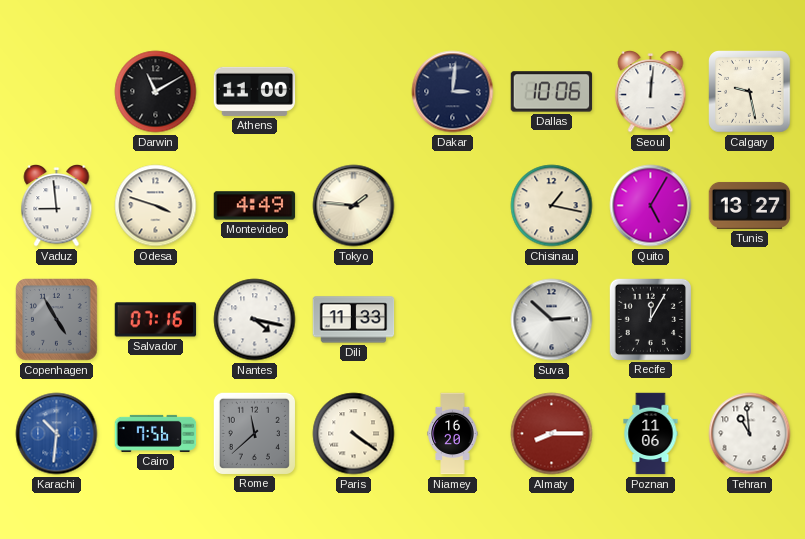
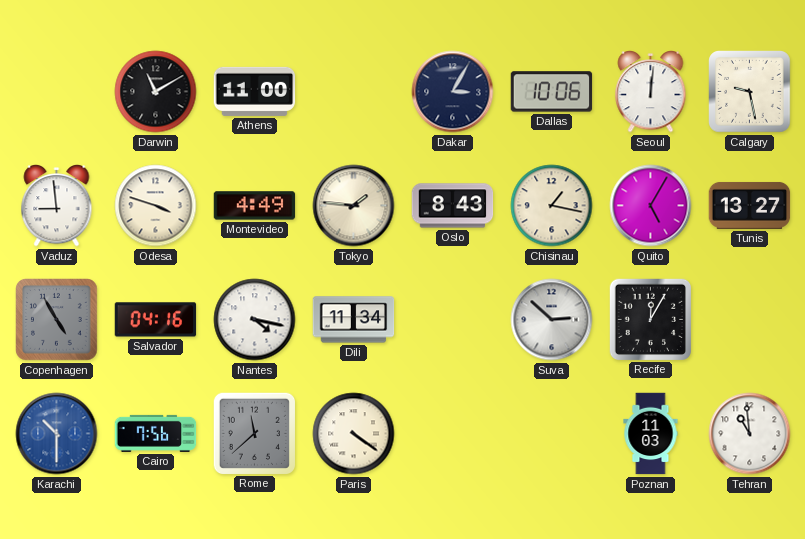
Dakar: 3:01 -> 3:05 (453, 92)
Oslo: none -> 8:43 (453, 206)
Salvador: 07:16 -> 04:16 (156, 320)
Dili: 11:33 -> 11:34 (354, 320)
Karachi: 10:31 -> 10:30 (57, 434)
Niamey: 16:20 -> none (453, 434)
Almaty: 8:15 -> none (552, 434)
Poznan: 11:06 -> 11:03 (651, 434)
